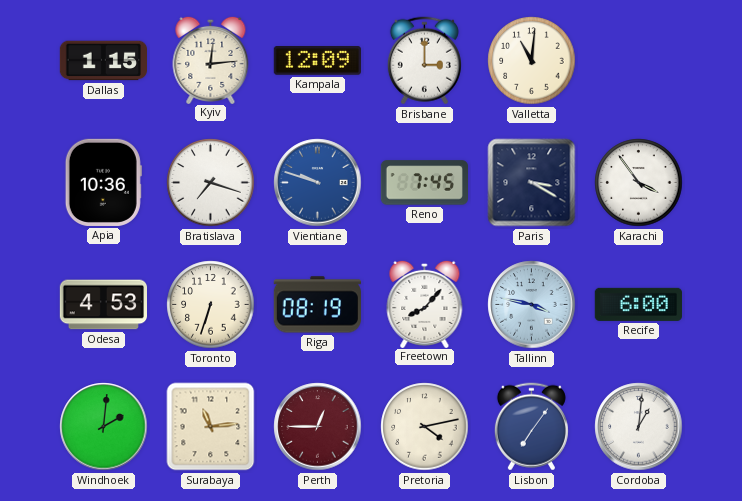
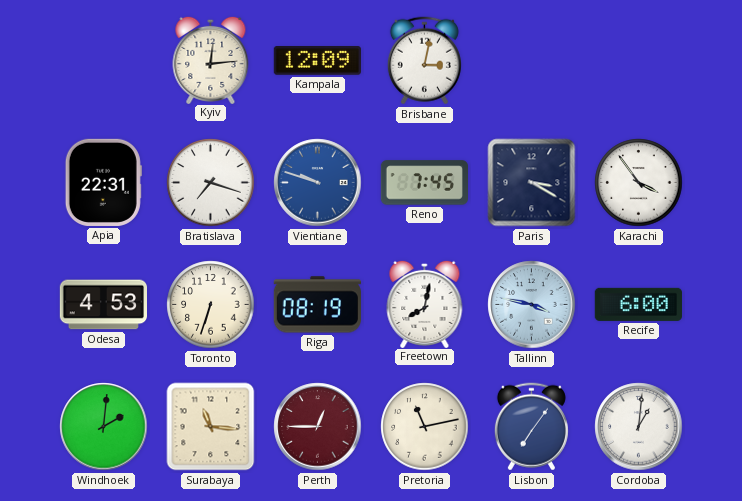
Dallas: 1:15 -> none (103, 61)
Brisbane: 3:00 -> 3:02 (424, 61)
Valletta: 11:01 -> none (532, 61)
Apia: 10:36 -> 22:31 (103, 182)
Freetown: 8:07 -> 8:02 (425, 303)
Surabaya: 11:14 -> 11:16 (211, 427)
Pretoria: 4:13 -> 11:13 (425, 427)
